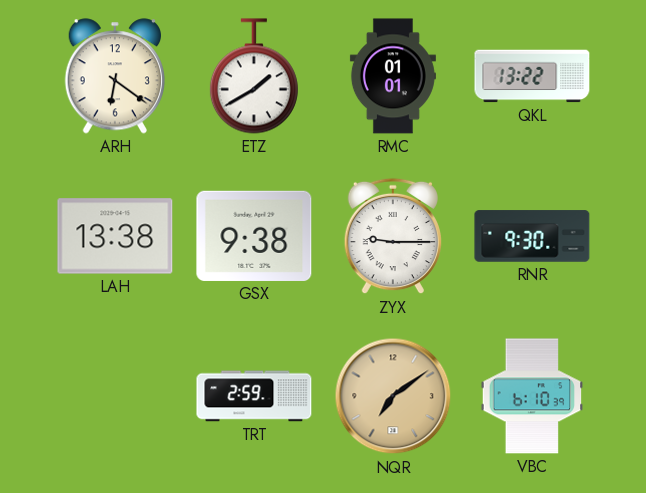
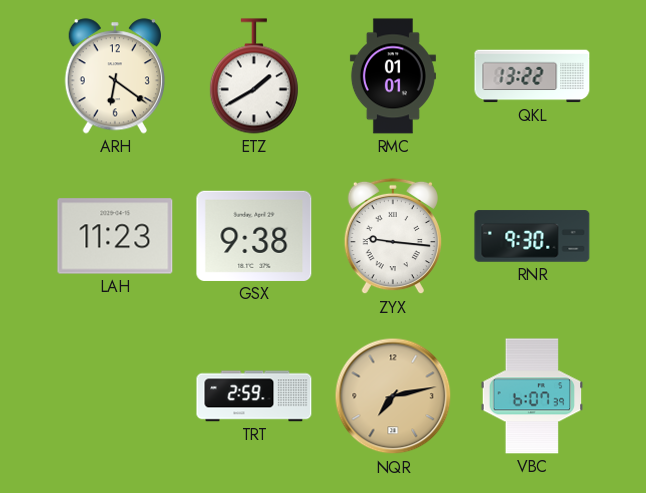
LAH: 13:38 -> 11:23 (115, 236)
ZYX: 9:15 -> 9:16 (393, 236)
NQR: 7:09 -> 7:13 (393, 396)
VBC: 6:10 -> 6:07 (532, 396)
